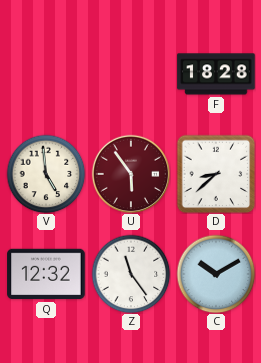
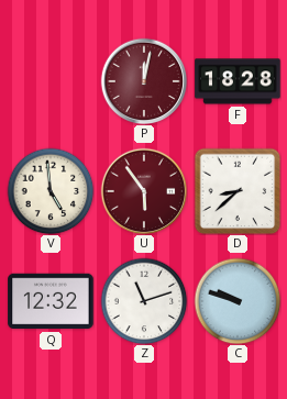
P: none -> 12:02 (144, 81)
Z: 11:24 -> 11:12 (144, 301)
C: 10:10 -> 9:48 (238, 301)
